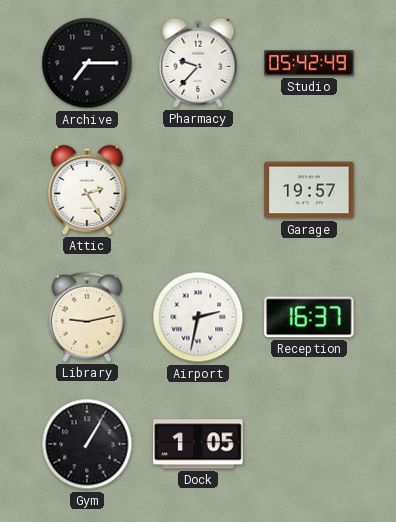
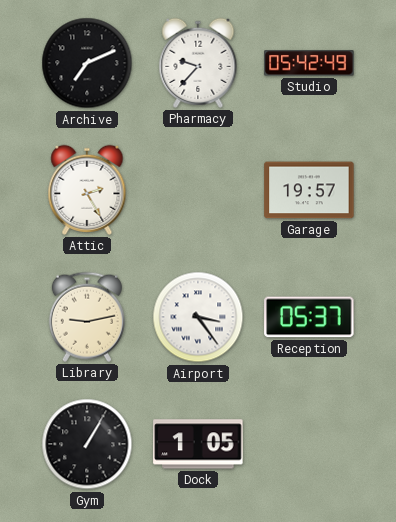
Archive: 7:15 -> 7:11 (87, 63)
Airport: 2:32 -> 3:24 (198, 317)
Reception: 16:37 -> 05:37 (309, 317)
